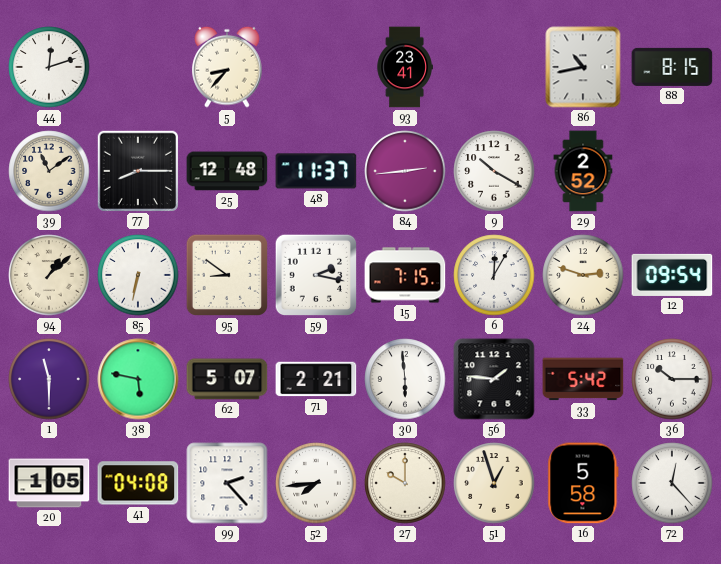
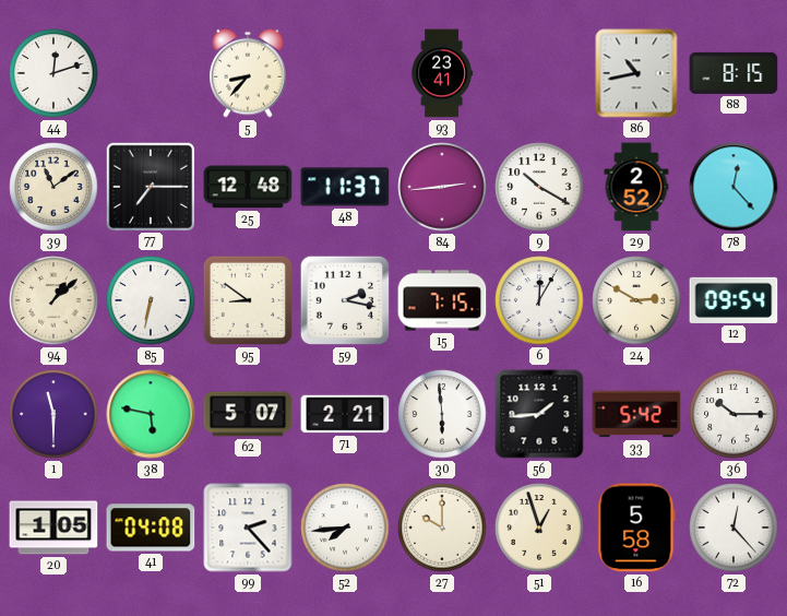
77: 8:15 -> 7:15 (150, 186)
78: none -> 12:23 (734, 187)
24: 2:48 -> 2:50 (636, 300)
56: 1:46 -> 1:44 (539, 414)
